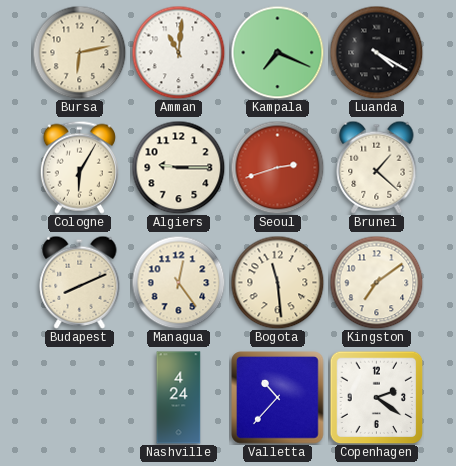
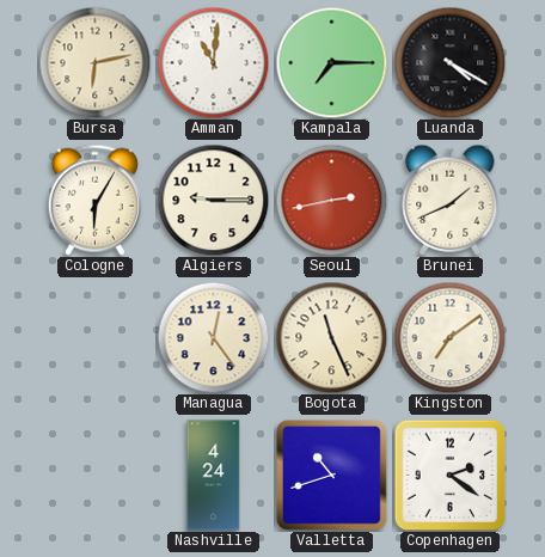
Kampala: 7:19 -> 7:15 (331, 62)
Seoul: 2:42 -> 2:43 (331, 200)
Brunei: 1:22 -> 1:41 (451, 200)
Budapest: 8:11 -> none (80, 282)
Bogota: 11:29 -> 11:26 (331, 337)
Valletta: 10:37 -> 10:42 (332, 476)
